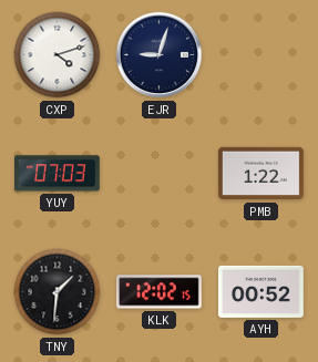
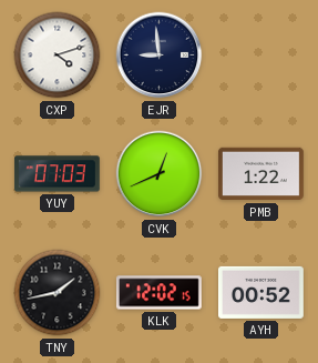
EJR: 9:03 -> 8:59 (160, 56)
CVK: none -> 12:41 (160, 174)
TNY: 1:31 -> 1:43 (58, 293)
